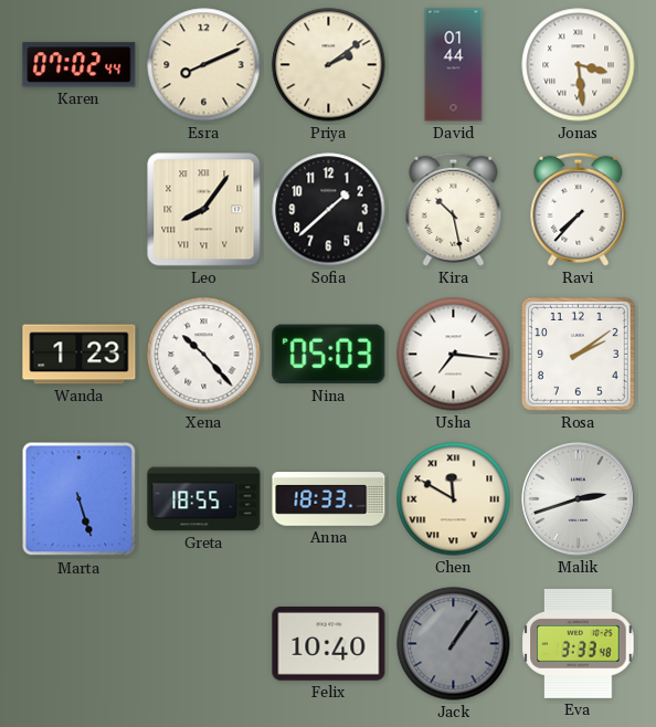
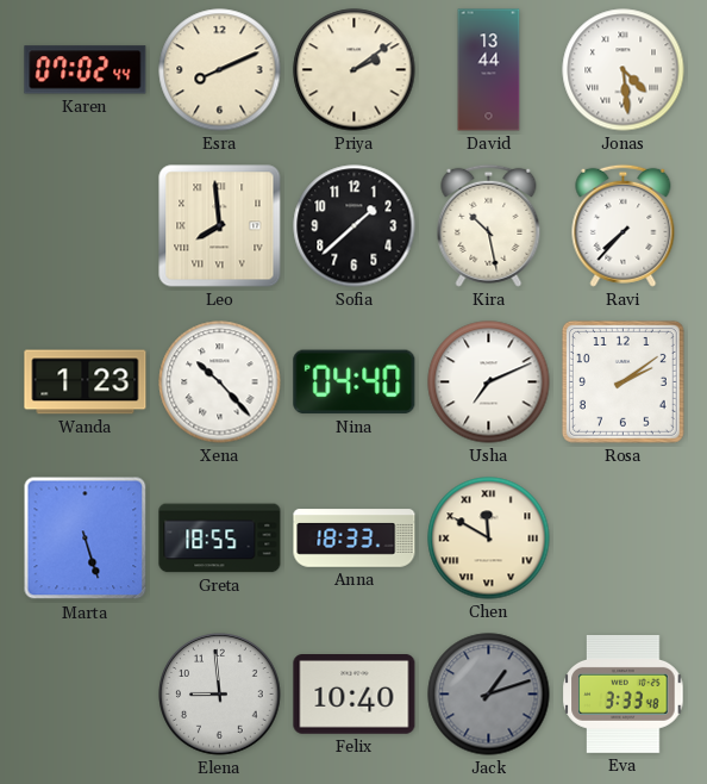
David: 01:44 -> 13:44 (489, 70)
Jonas: 3:29 -> 4:29 (624, 70)
Leo: 8:06 -> 7:59 (220, 226)
Nina: 05:03 -> 04:40 (355, 382)
Usha: 7:16 -> 7:11 (489, 382)
Malik: 2:42 -> none (579, 499)
Elena: none -> 8:59 (220, 695)
Jack: 1:06 -> 1:12 (489, 695)
